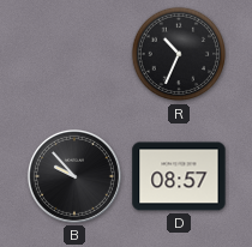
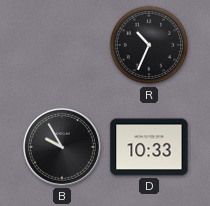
B: 9:53 -> 9:55 (62, 147)
D: 08:57 -> 10:33 (149, 147)
